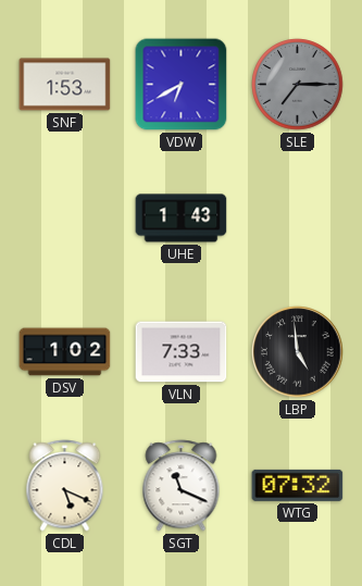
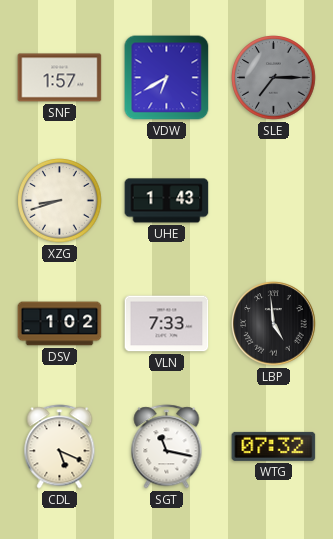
SNF: 1:53 -> 1:57 (60, 78)
XZG: none -> 8:42 (60, 201)
SGT: 11:19 -> 11:17 (167, 447)
